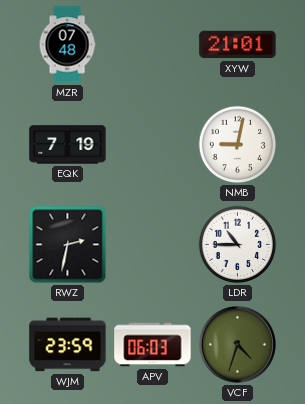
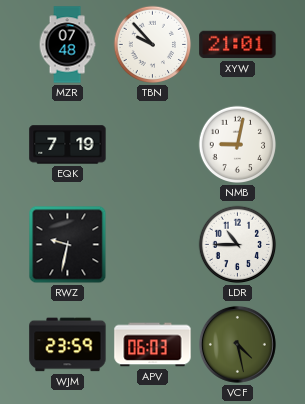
TBN: none -> 9:53 (153, 45)
RWZ: 2:32 -> 9:32 (68, 245)
VCF: 4:33 -> 4:28 (237, 344)
